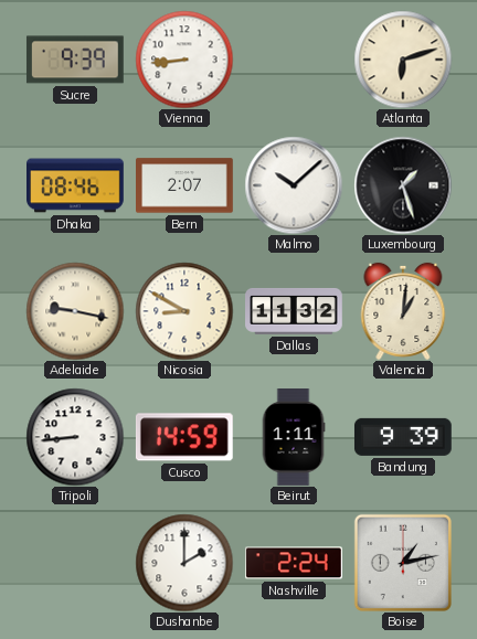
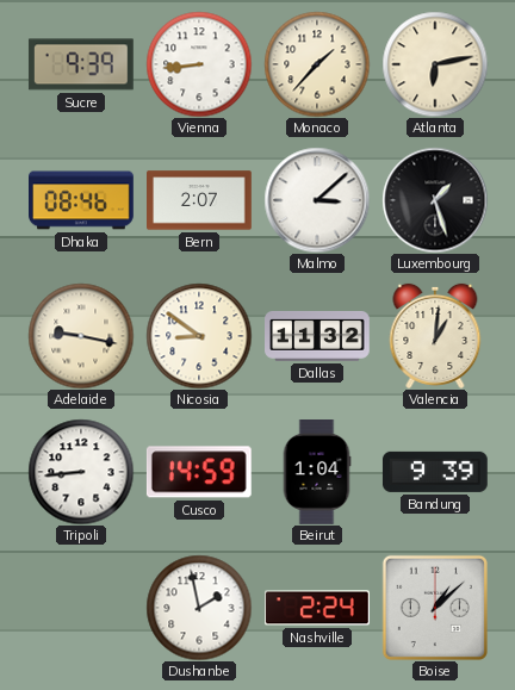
Monaco: none -> 1:37 (317, 64)
Atlanta: 6:12 -> 6:13 (435, 64)
Malmo: 10:08 -> 3:08 (317, 200)
Nicosia: 8:50 -> 8:51 (199, 336)
Beirut: 1:11 -> 1:04 (317, 473)
Dushanbe: 2:00 -> 1:58 (199, 608)
Boise: 1:13 -> 1:08 (435, 608)
